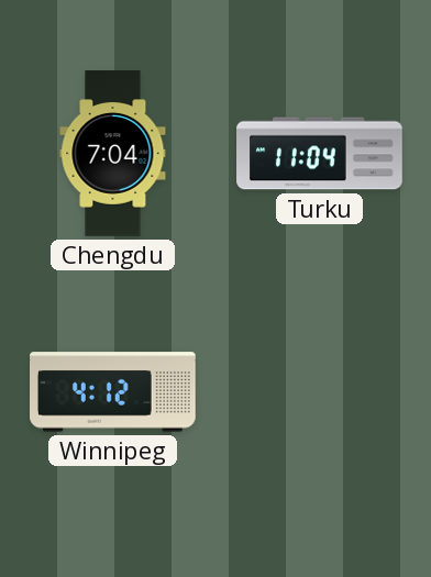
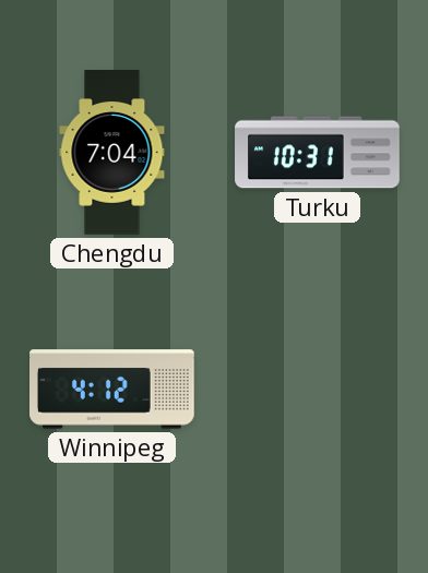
Turku: 11:04 -> 10:31 (318, 153)
